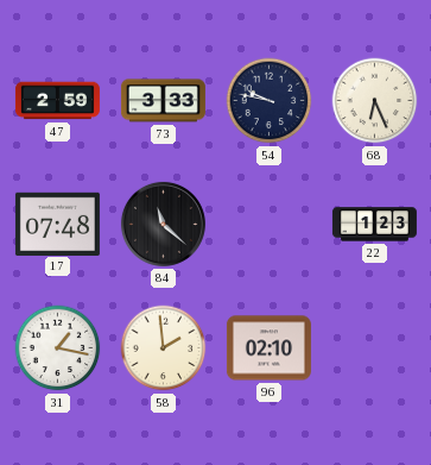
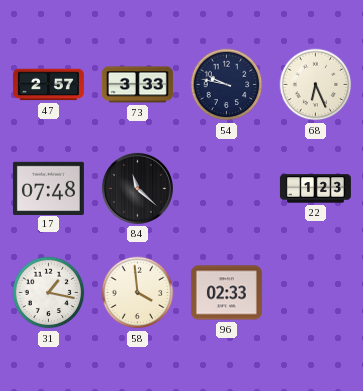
47: 2:59 -> 2:57 (48, 85)
58: 1:59 -> 3:59 (138, 293)
96: 02:10 -> 02:33 (226, 293)
